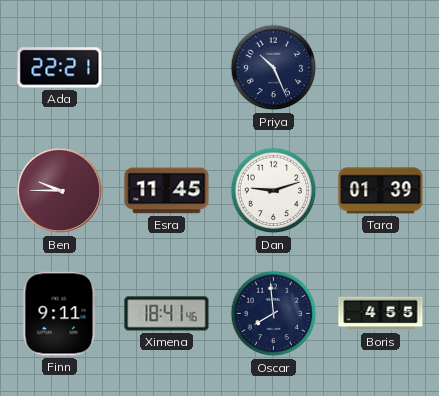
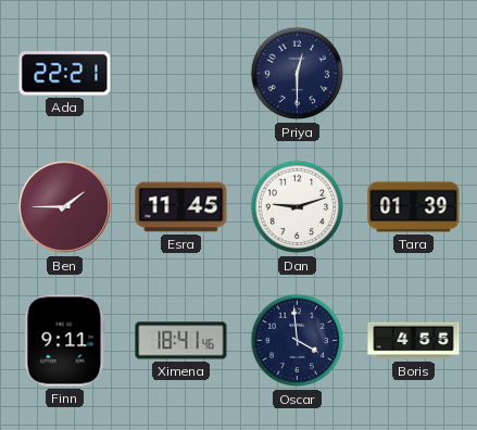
Priya: 10:26 -> 12:30 (298, 74)
Ben: 9:45 -> 1:45 (65, 207)
Oscar: 7:59 -> 3:59 (298, 341)
